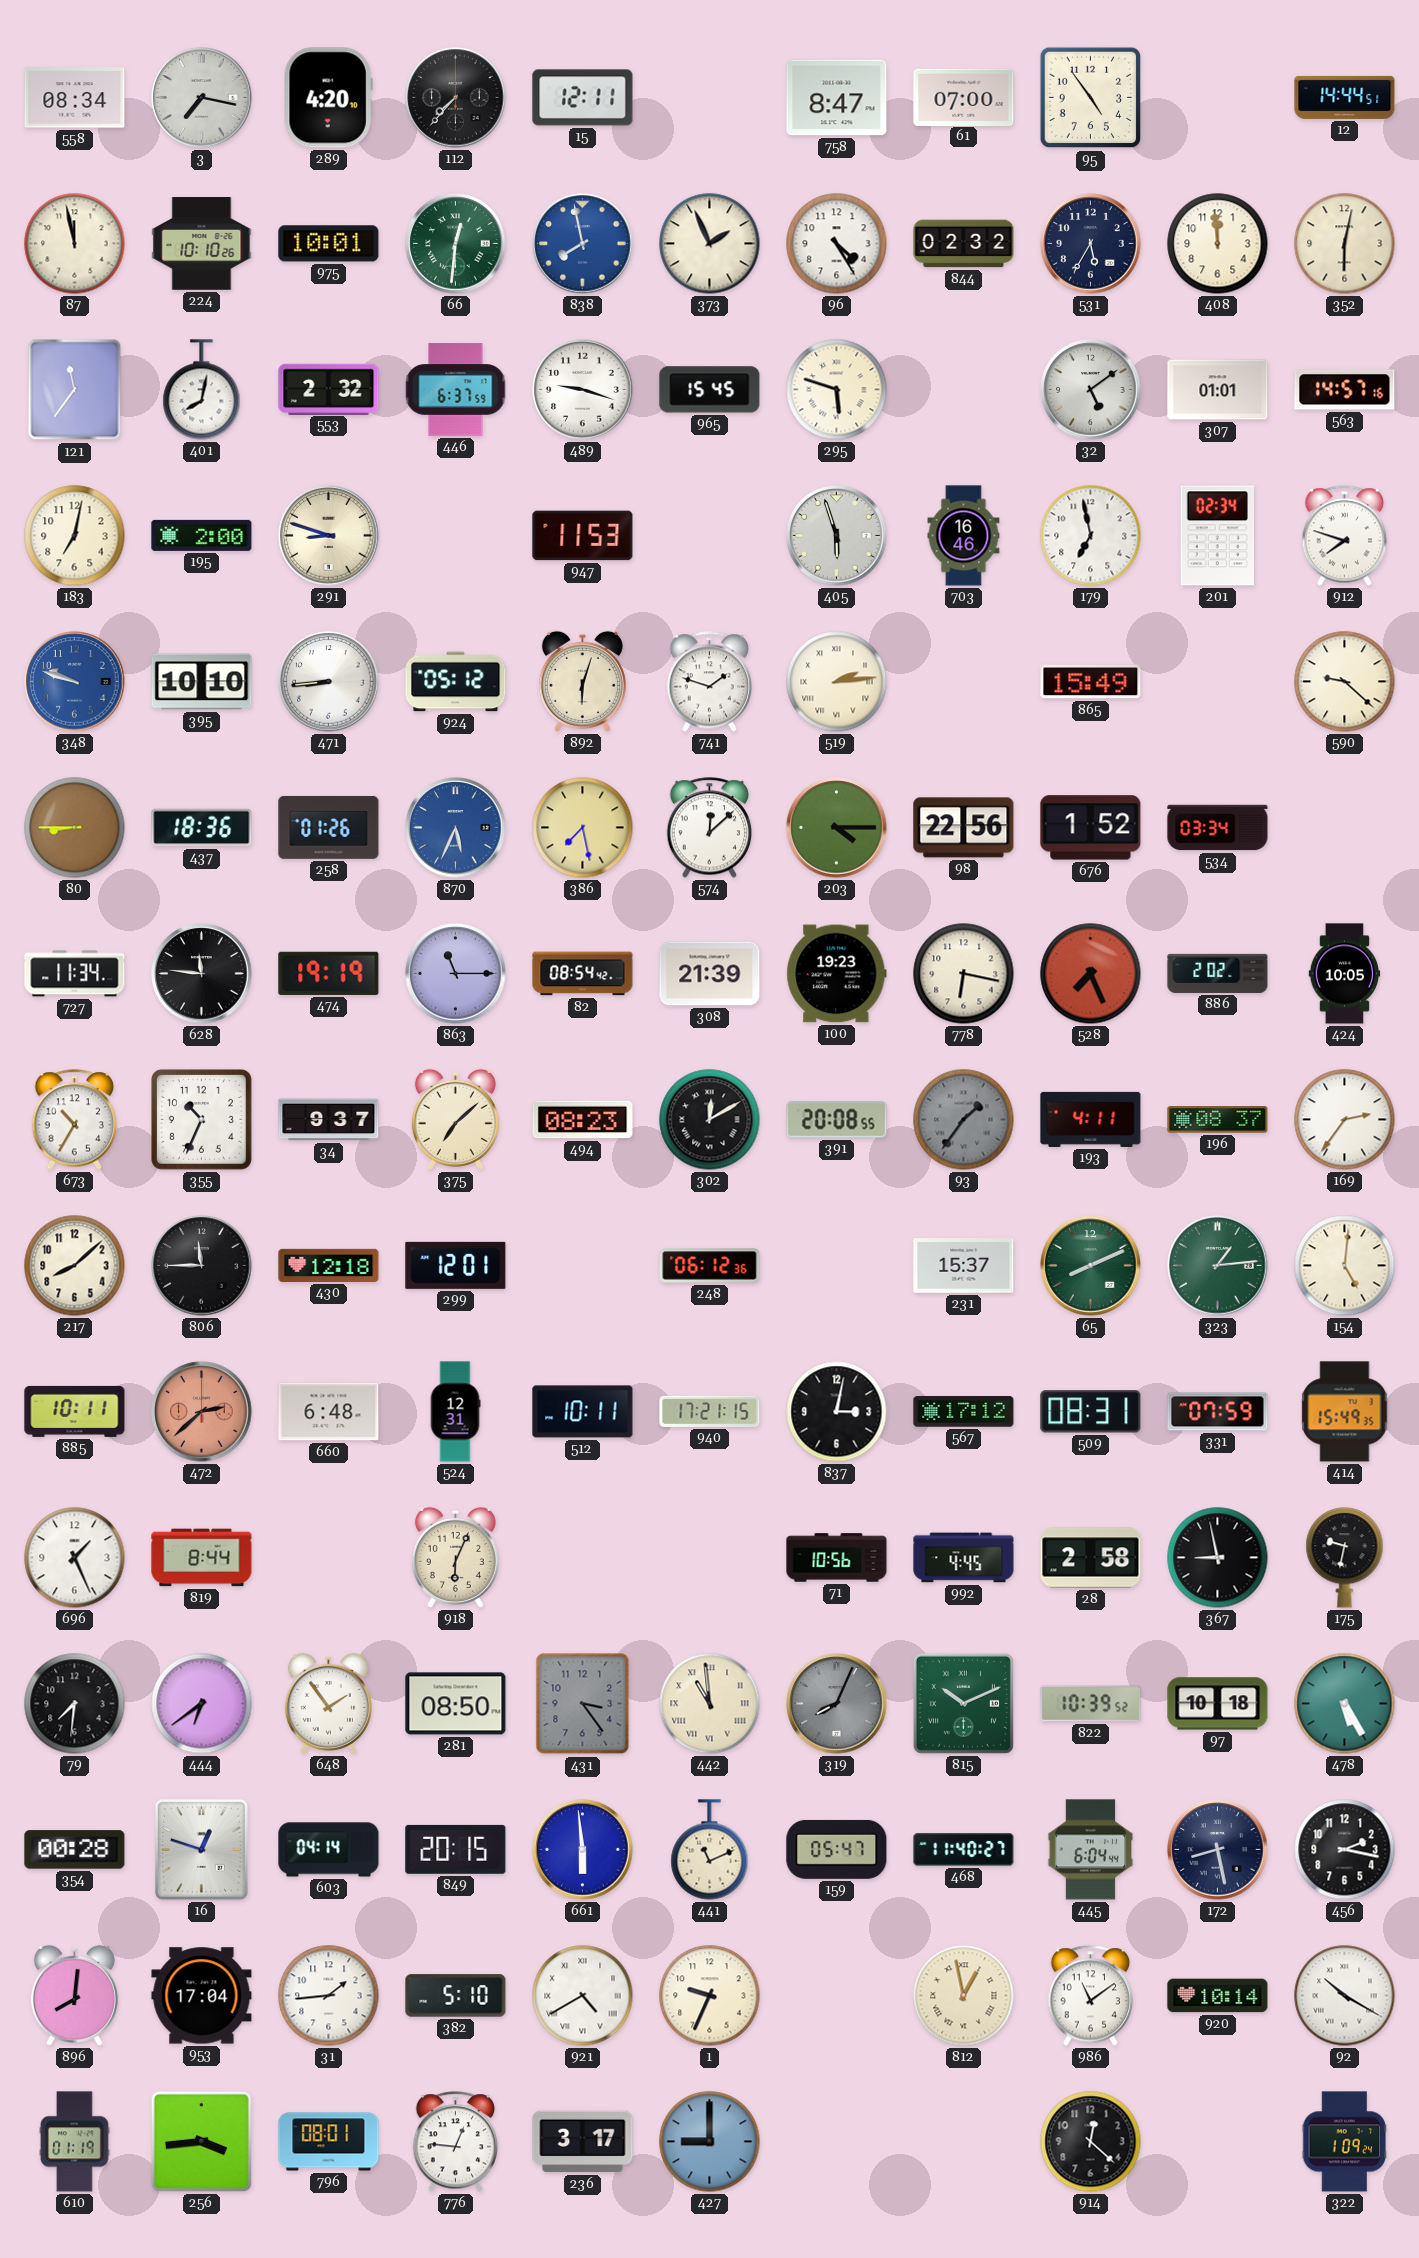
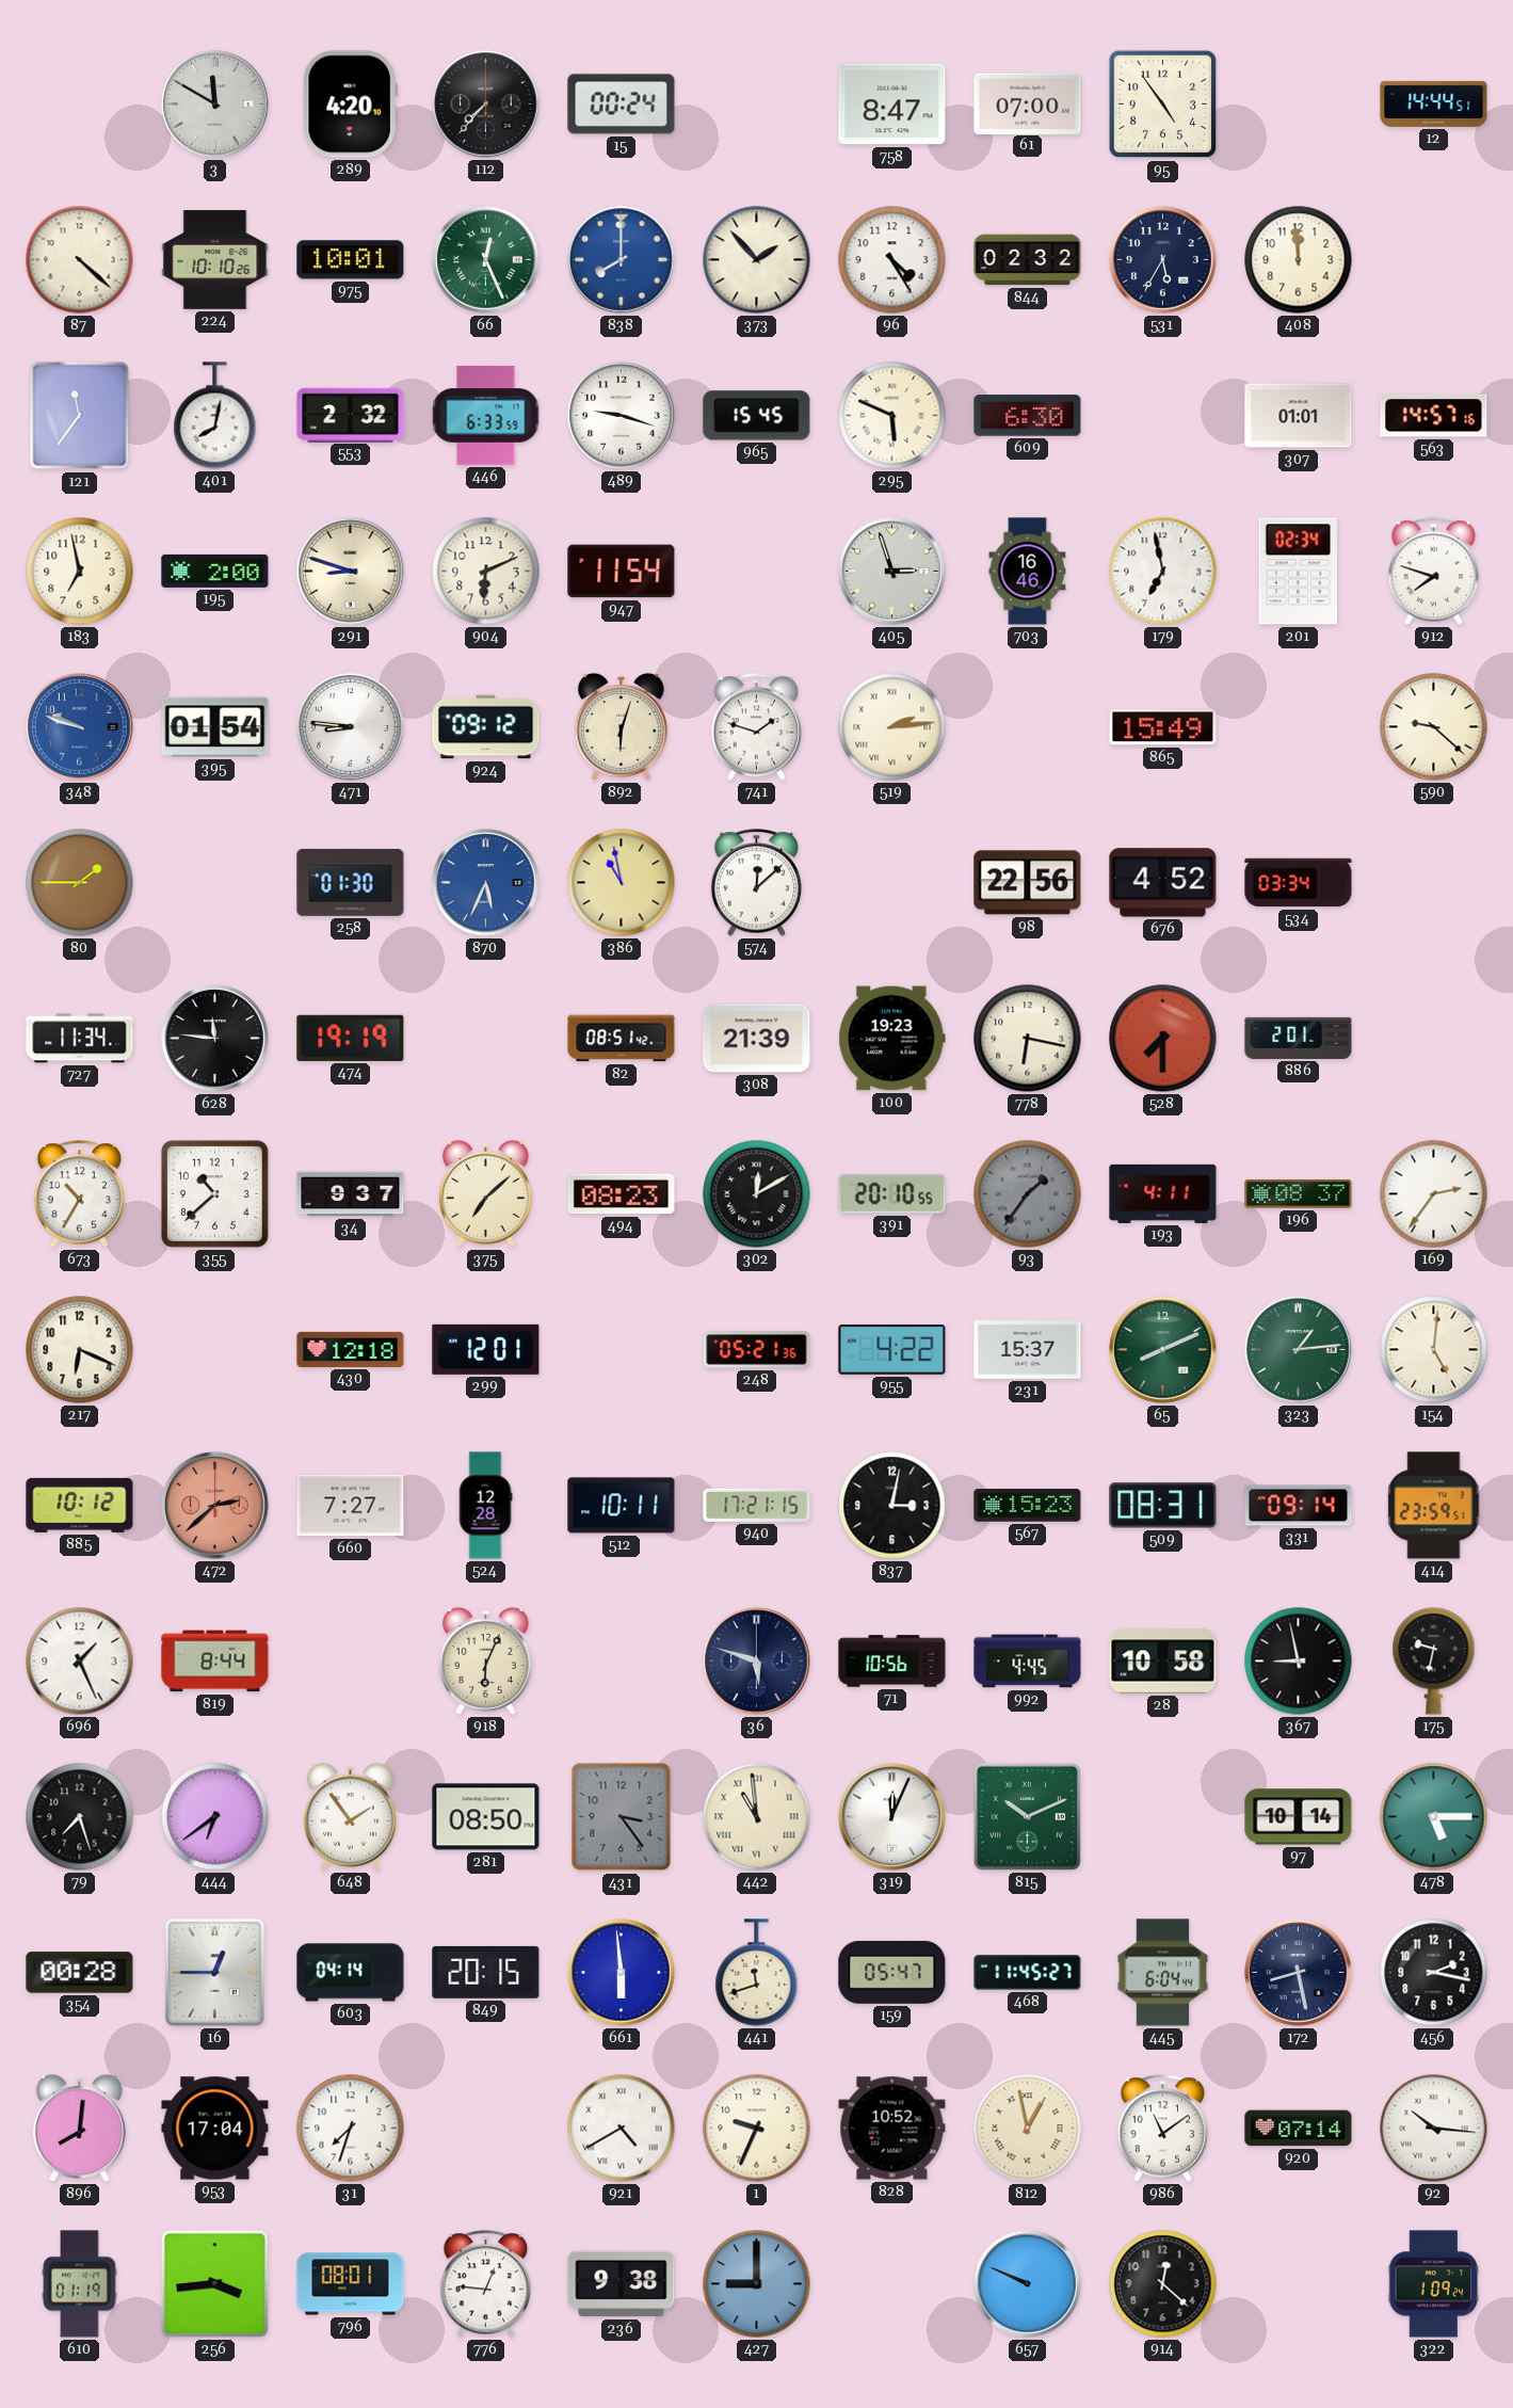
558: 08:34 -> none (75, 98)
3: 7:17 -> 11:50 (215, 105)
15: 12:11 -> 00:24 (622, 105)
87: 11:58 -> 4:22 (80, 260)
66: 12:31 -> 12:26 (486, 260)
838: 7:58 -> 8:00 (622, 260)
373: 1:56 -> 1:53 (757, 260)
352: 6:02 -> none (1345, 244)
446: 6:37 -> 6:33 (486, 416)
295: 5:48 -> 5:49 (892, 416)
609: none -> 6:30 (1028, 416)
32: 5:09 -> none (1091, 390)
183: 7:02 -> 6:58 (80, 572)
904: none -> 6:11 (486, 572)
947: 11:53 -> 11:54 (622, 572)
405: 5:57 -> 2:57 (892, 572)
395: 10:10 -> 01:54 (215, 727)
471: 8:44 -> 8:46 (351, 727)
924: 05:12 -> 09:12 (486, 727)
80: 8:45 -> 1:45 (80, 883)
437: 18:36 -> none (202, 828)
258: 01:26 -> 01:30 (351, 882)
386: 7:28 -> 10:58 (622, 883)
203: 4:15 -> none (837, 828)
676: 1:52 -> 4:52 (1163, 883)
863: 11:15 -> none (456, 974)
82: 08:54 -> 08:51 (622, 1039)
528: 7:26 -> 7:30 (1163, 1039)
886: 2:02 -> 2:01 (1299, 1038)
424: 10:05 -> none (1345, 974)
355: 10:34 -> 10:38 (214, 1193)
391: 20:08 -> 20:10 (892, 1194)
217: 8:08 -> 6:19 (80, 1350)
806: 11:45 -> none (202, 1266)
248: 06:12 -> 05:21 (757, 1350)
955: none -> 4:22 (892, 1350)
885: 10:11 -> 10:12 (80, 1505)
660: 6:48 -> 7:27 (351, 1506)
524: 12:31 -> 12:28 (485, 1506)
567: 17:12 -> 15:23 (1028, 1506)
331: 07:59 -> 09:14 (1299, 1506)
414: 15:49 -> 23:59 (1434, 1506)
36: none -> 5:48 (757, 1661)
28: 2:58 -> 10:58 (1163, 1661)
79: 7:31 -> 7:27 (80, 1817)
319: 8:04 -> 12:04 (892, 1817)
319 dial: grey -> white (892, 1817)
822: 10:39 -> none (1091, 1704)
97: 10:18 -> 10:14 (1299, 1817)
478: 5:25 -> 5:15 (1434, 1817)
16: 12:48 -> 12:45 (214, 1972)
441: 11:11 -> 11:42 (757, 1973)
468: 11:40 -> 11:45 (1028, 1973)
31: 1:44 -> 7:33 (351, 2129)
382: 5:10 -> none (456, 1996)
828: none -> 10:52 (892, 2129)
920: 10:14 -> 07:14 (1299, 2129)
92: 10:20 -> 10:16 (1434, 2129)
236: 3:17 -> 9:38 (622, 2284)
657: none -> 9:49 (1028, 2284)
